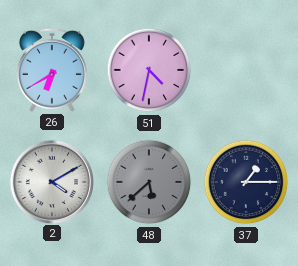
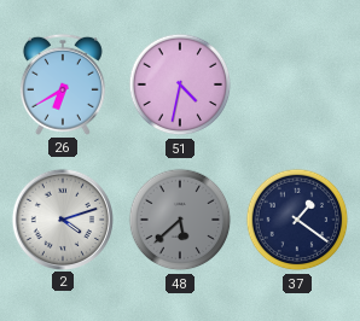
2: 4:10 -> 4:12 (62, 218)
37: 1:15 -> 1:21 (297, 220)
